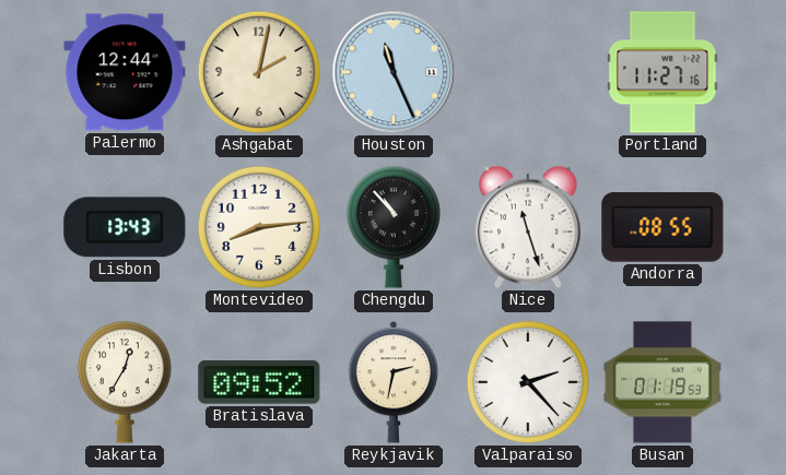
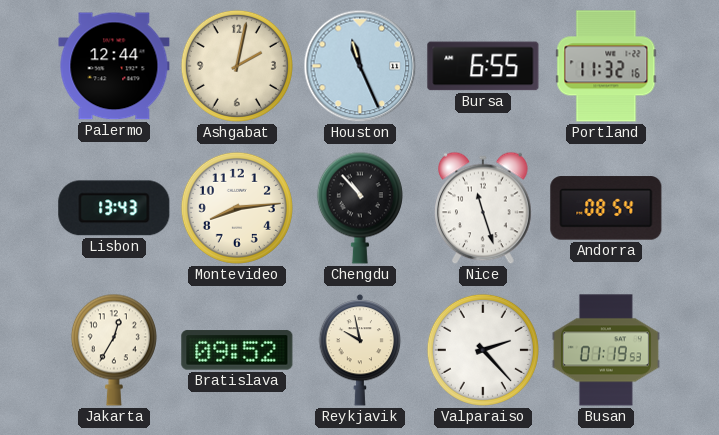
Bursa: none -> 6:55 (483, 66)
Portland: 11:27 -> 11:32 (606, 66)
Andorra: 08:55 -> 08:54 (606, 208)
Reykjavik: 2:32 -> 9:58 (360, 350)
